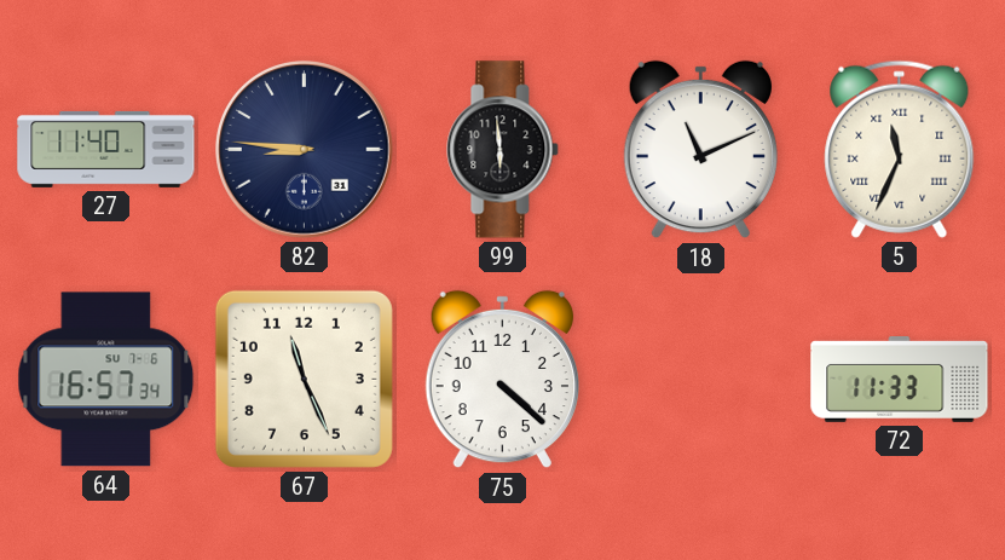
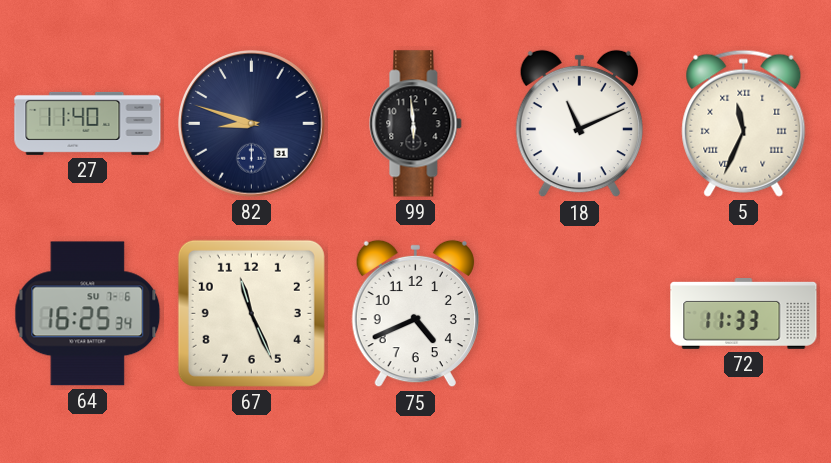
82: 8:46 -> 8:48 (252, 124)
64: 16:57 -> 16:25 (88, 314)
75: 4:22 -> 4:41 (415, 314)
